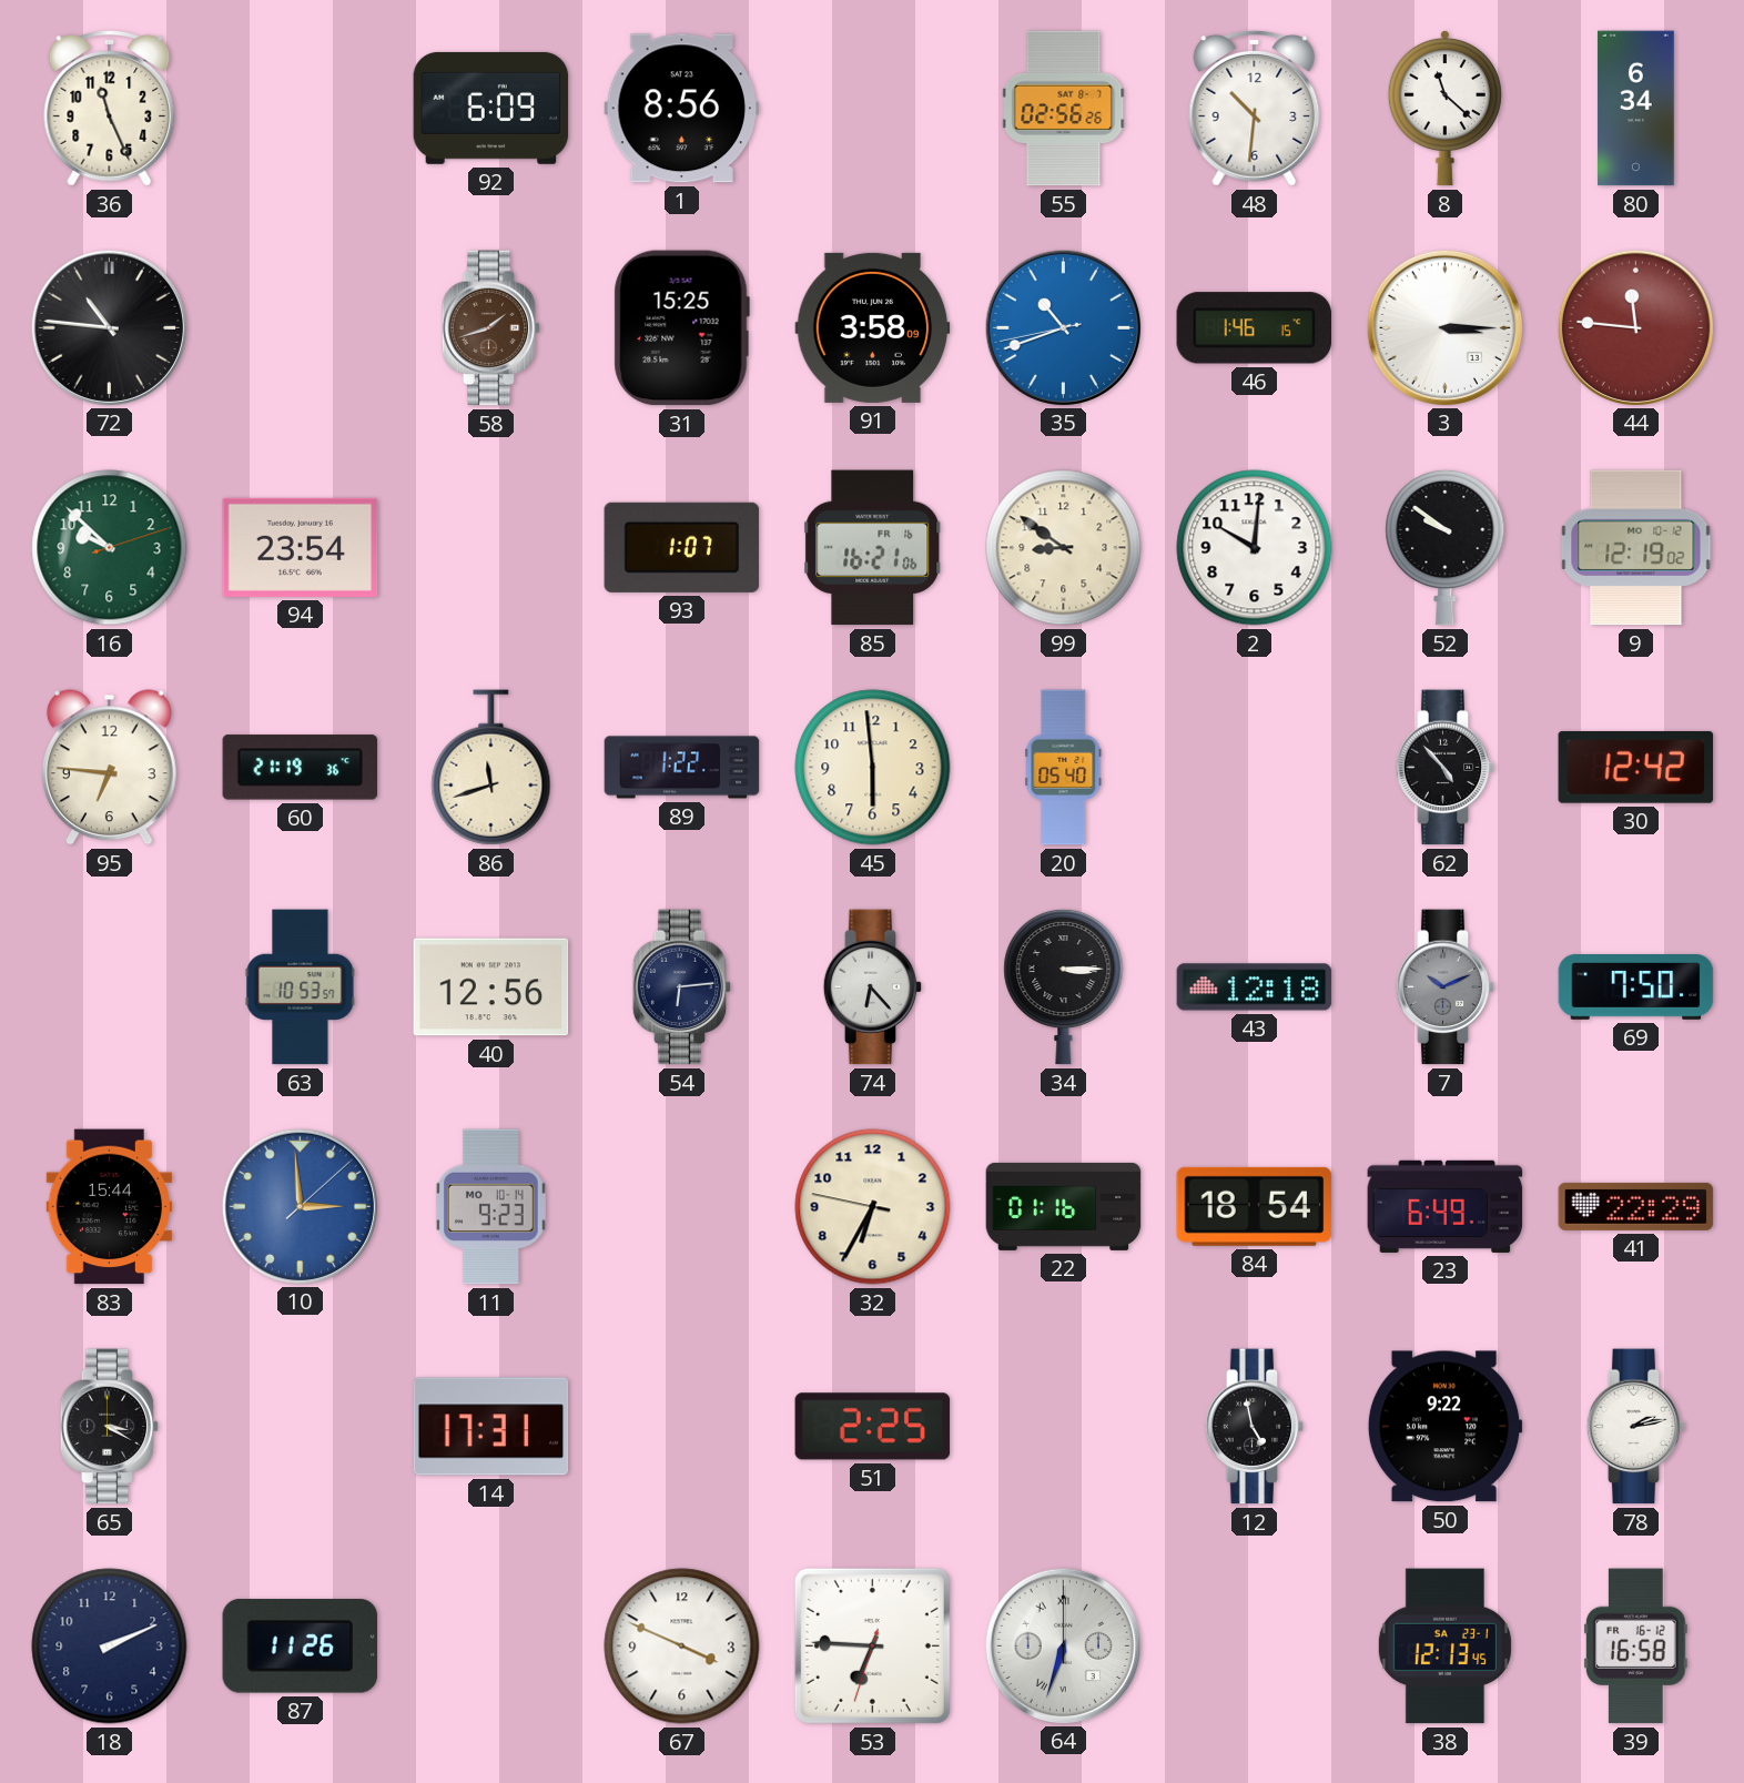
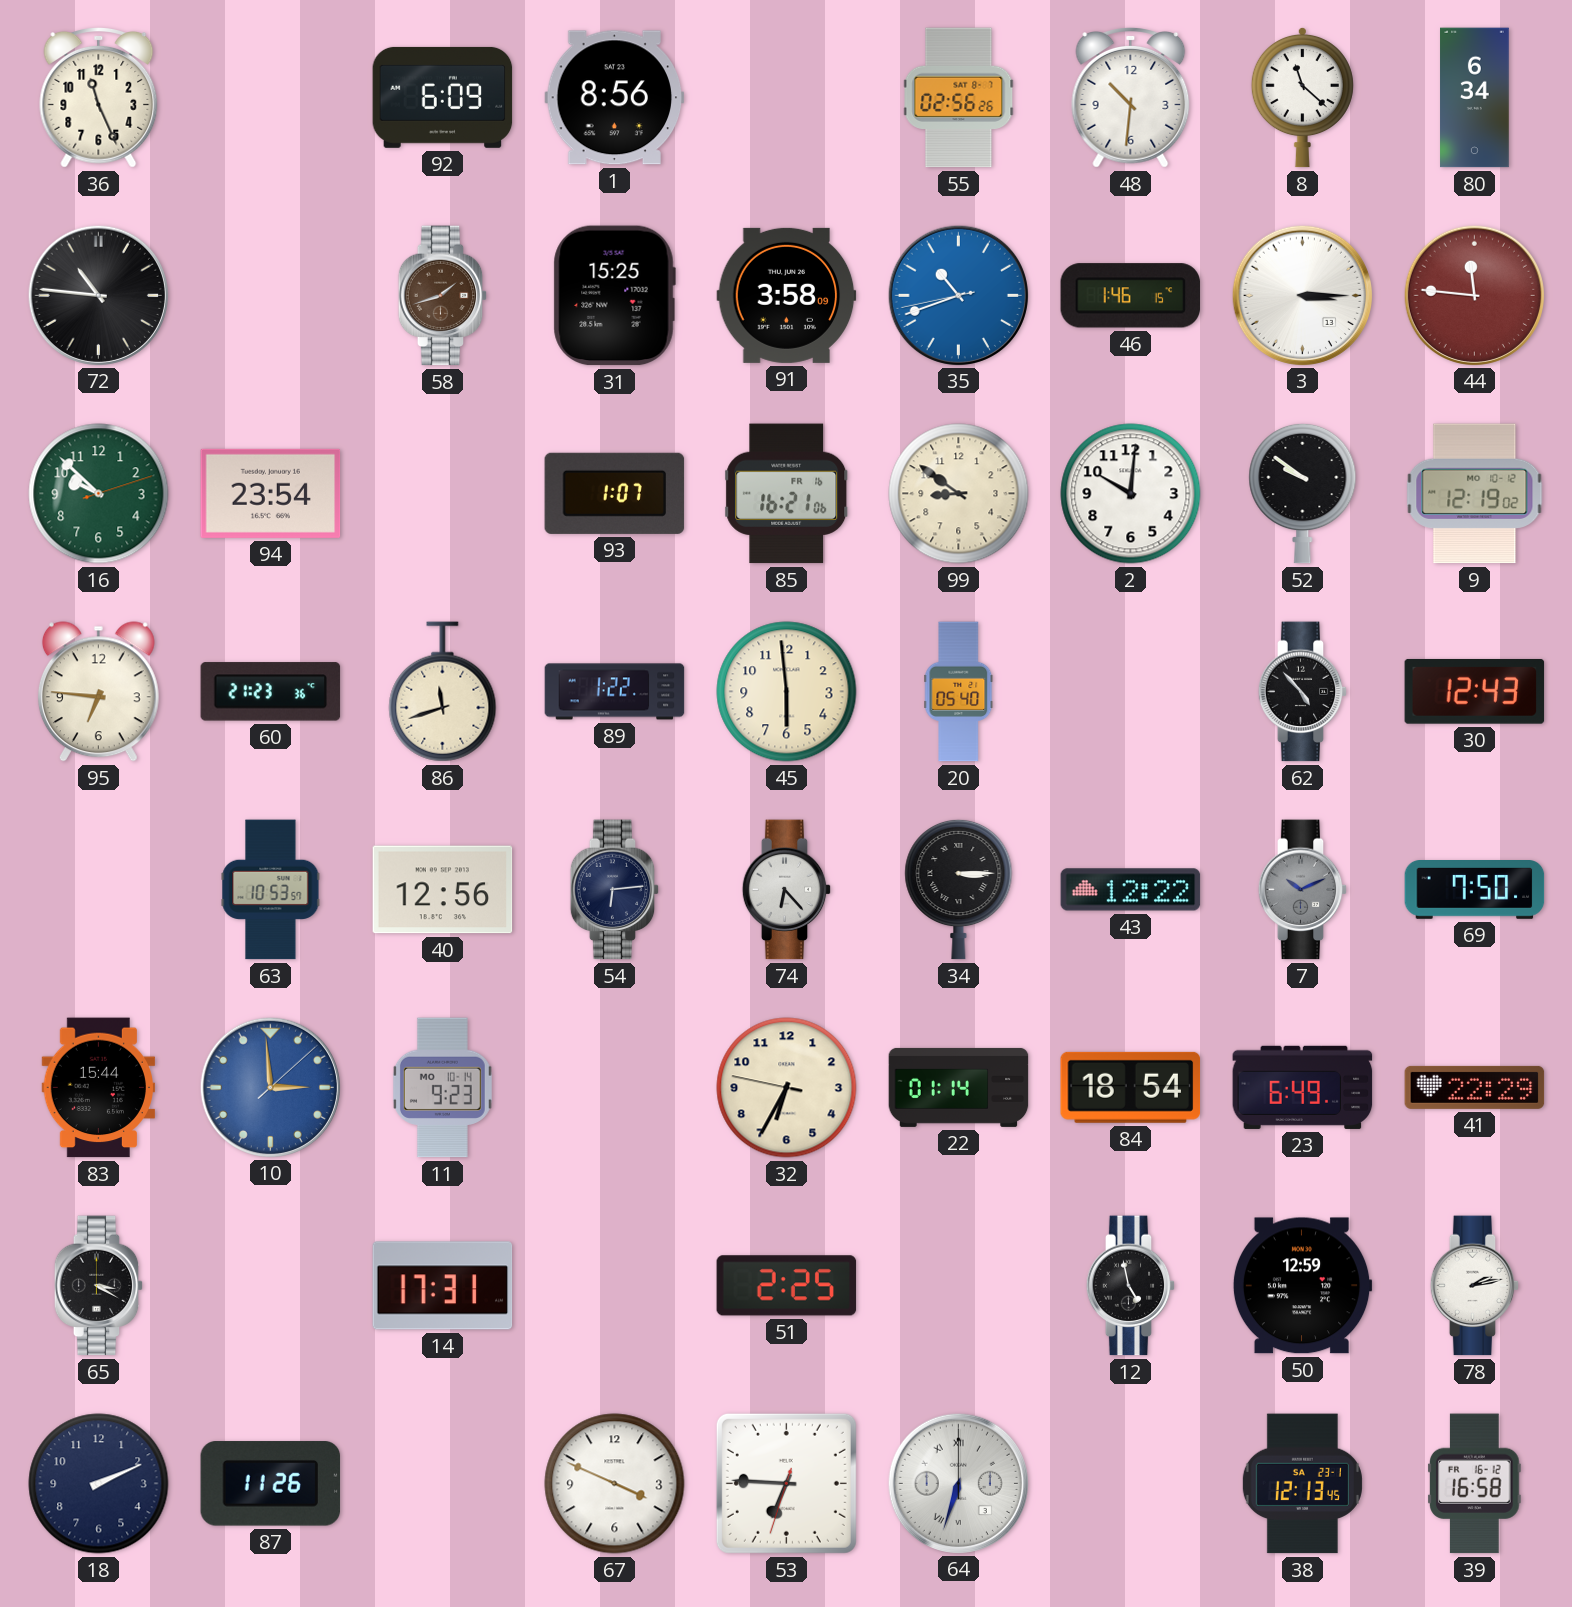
60: 21:19 -> 21:23 (271, 692)
30: 12:42 -> 12:43 (1475, 691)
43: 12:18 -> 12:22 (1131, 890)
22: 01:16 -> 01:14 (959, 1087)
50: 9:22 -> 12:59 (1302, 1286)
